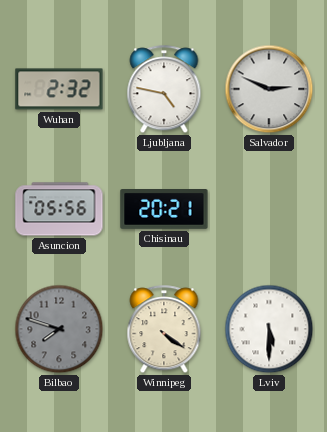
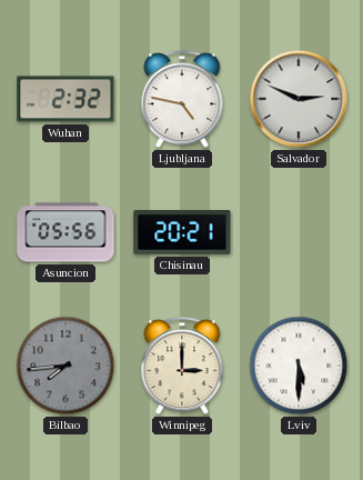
Bilbao: 7:48 -> 7:44 (65, 366)
Winnipeg: 4:21 -> 3:00 (182, 367)
